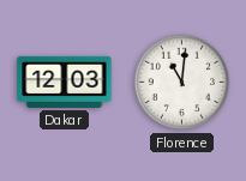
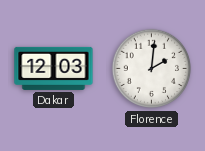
Florence: 11:01 -> 2:01 (152, 69)
